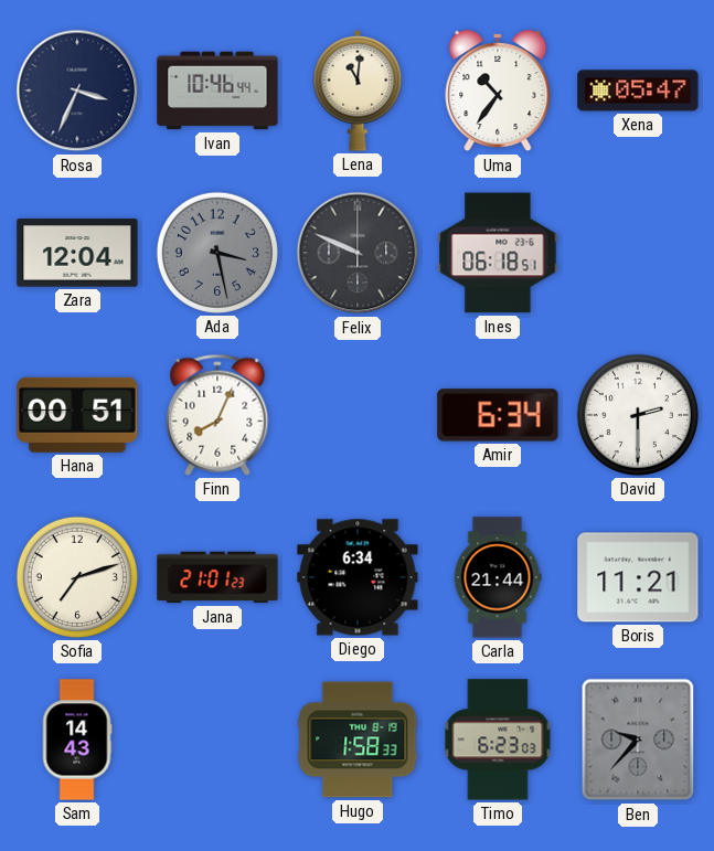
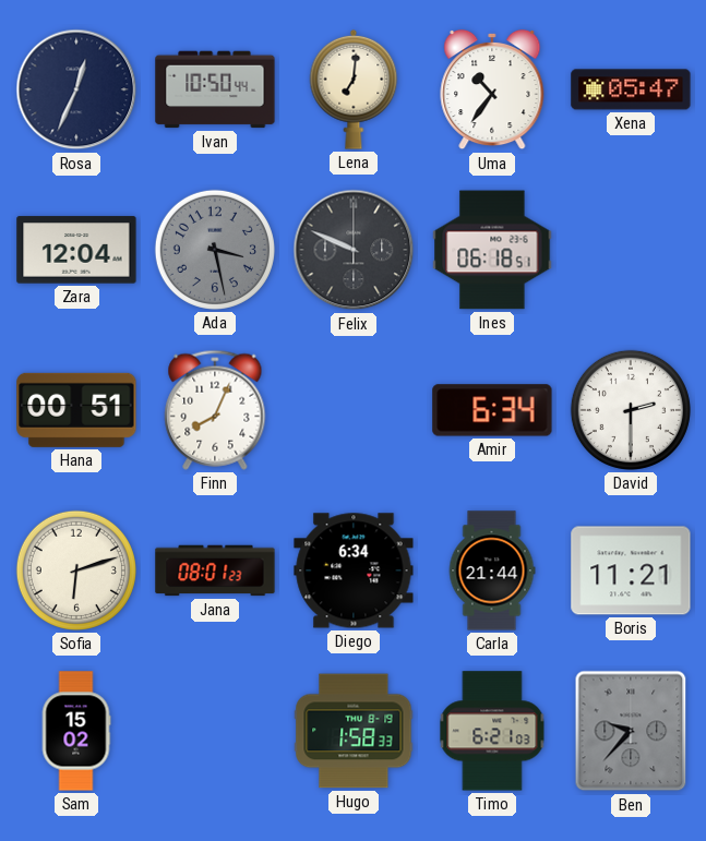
Rosa: 3:34 -> 12:34 (76, 89)
Ivan: 10:46 -> 10:50 (215, 89)
Lena: 11:01 -> 7:01 (354, 89)
Sofia: 7:12 -> 6:12 (76, 570)
Jana: 21:01 -> 08:01 (215, 570)
Sam: 14:43 -> 15:02 (76, 731)
Timo: 6:23 -> 6:21 (492, 731)
